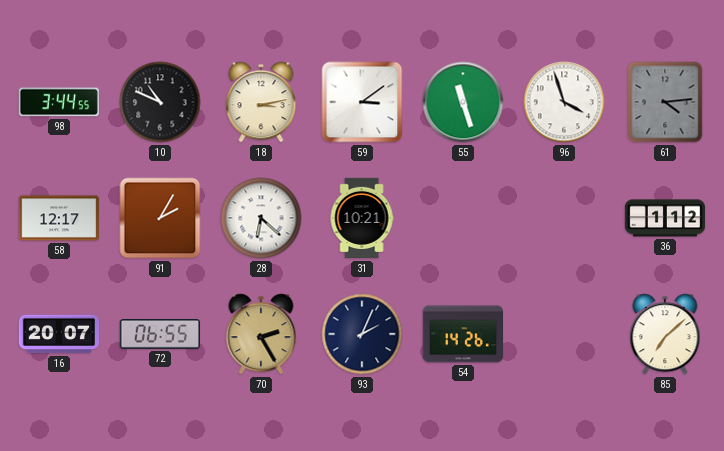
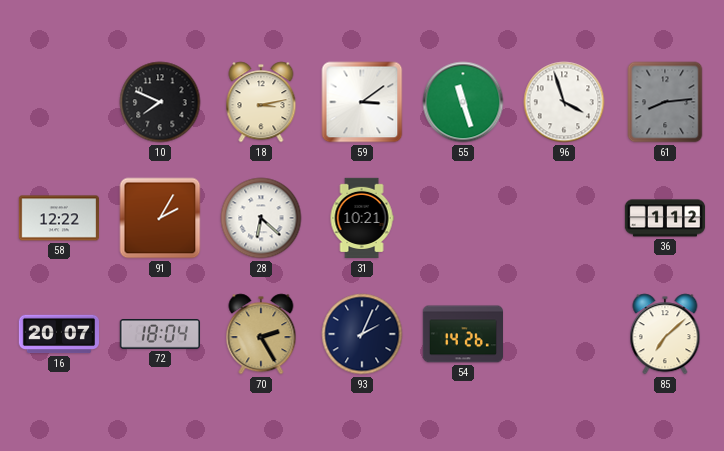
98: 3:44 -> none (59, 102)
10: 10:49 -> 7:49 (160, 102)
61: 4:14 -> 8:14 (665, 102)
58: 12:17 -> 12:22 (58, 218)
72: 06:55 -> 18:04 (159, 335)
